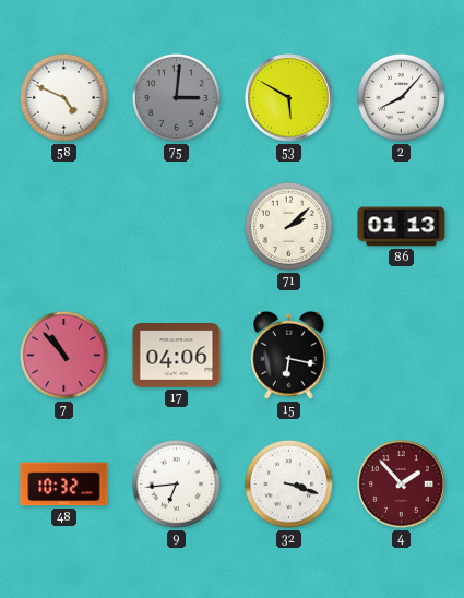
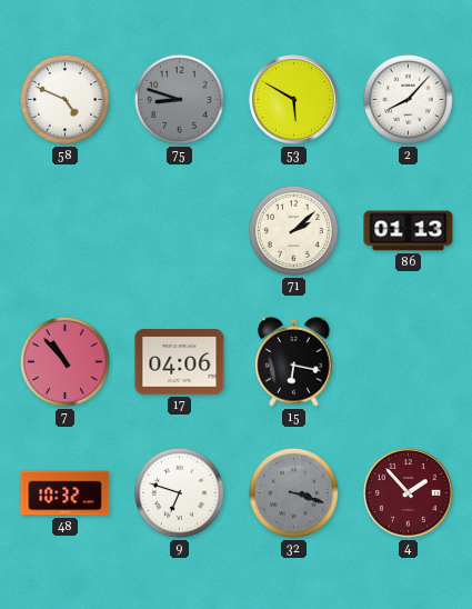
75: 3:01 -> 8:48 (179, 99)
9: 6:44 -> 6:48 (179, 492)
32 dial: white -> grey (293, 492)
